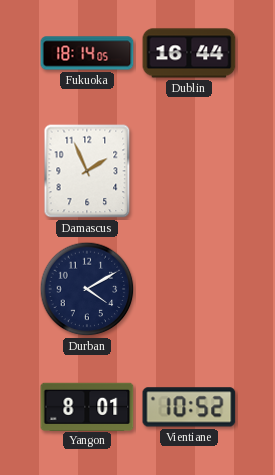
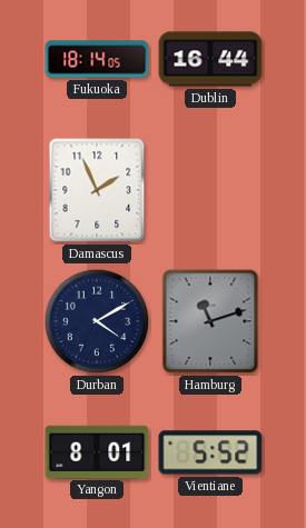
Hamburg: none -> 11:12 (210, 321)
Vientiane: 10:52 -> 5:52 (210, 452)
